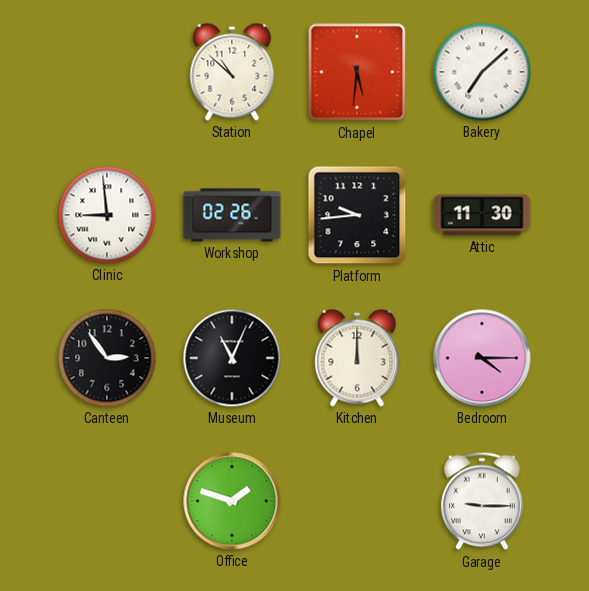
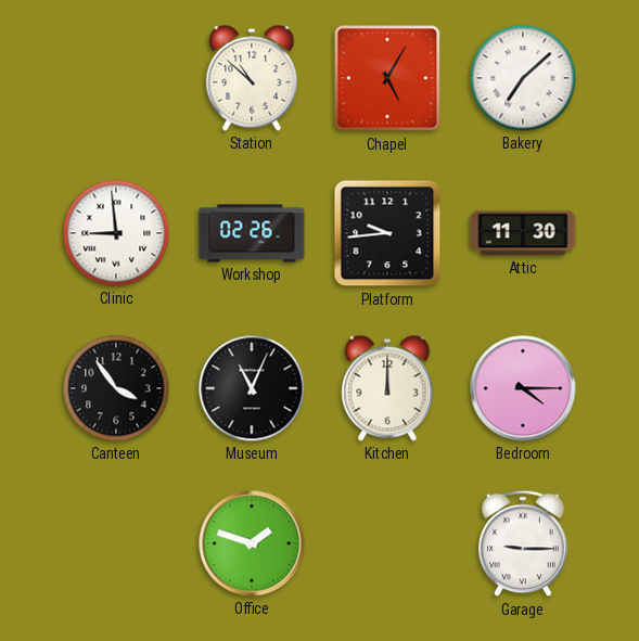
Chapel: 5:31 -> 5:05 (387, 78)
Canteen: 2:54 -> 3:54 (116, 388)
